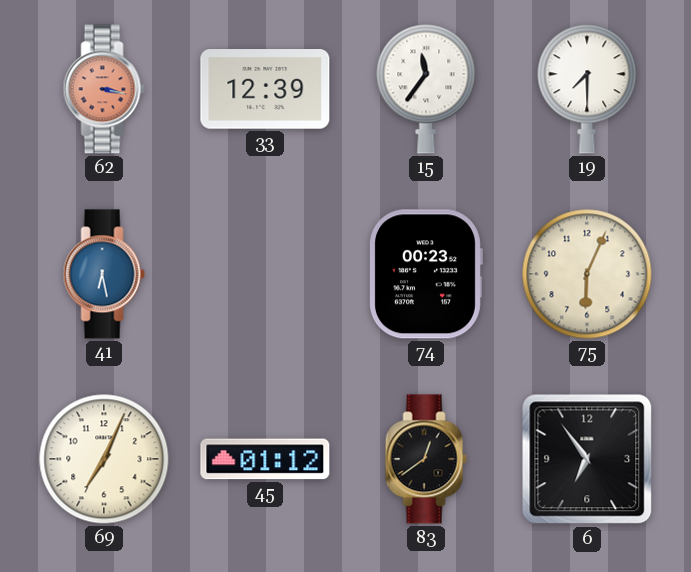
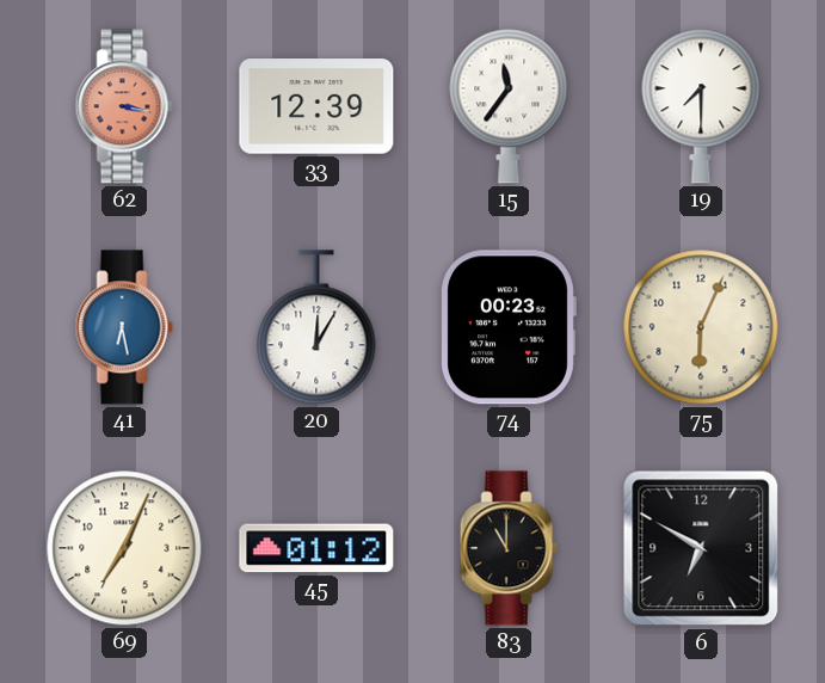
20: none -> 12:05 (316, 327)
83: 12:39 -> 11:00 (509, 548)
6: 6:54 -> 6:50 (701, 548)
